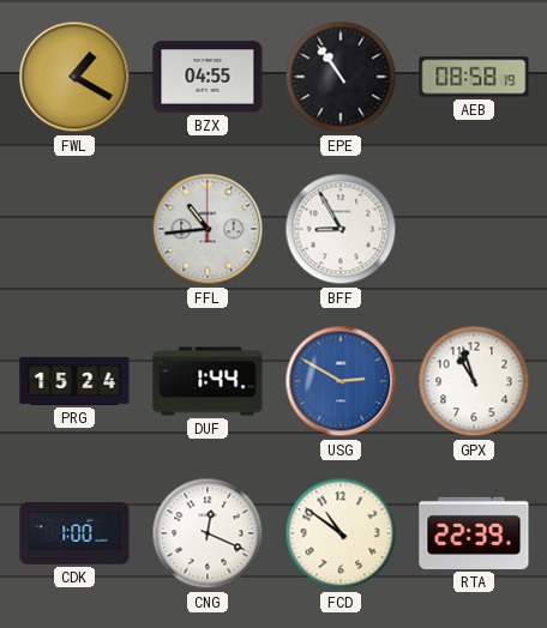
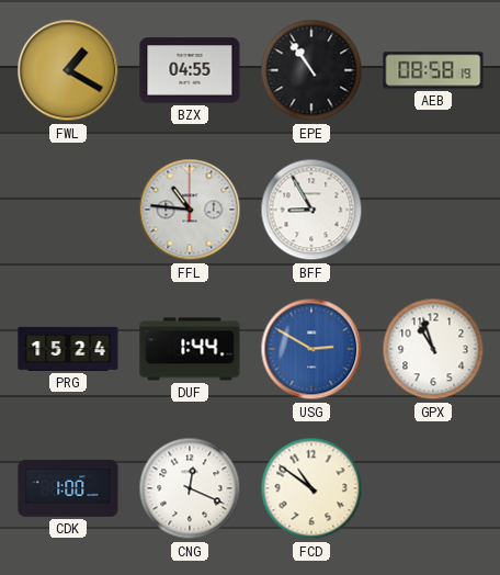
FFL: 10:44 -> 10:46 (190, 210)
RTA: 22:39 -> none (474, 533)
